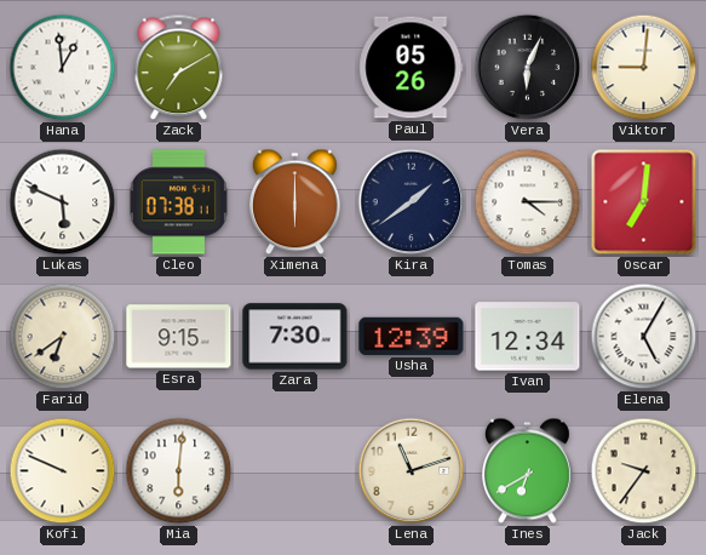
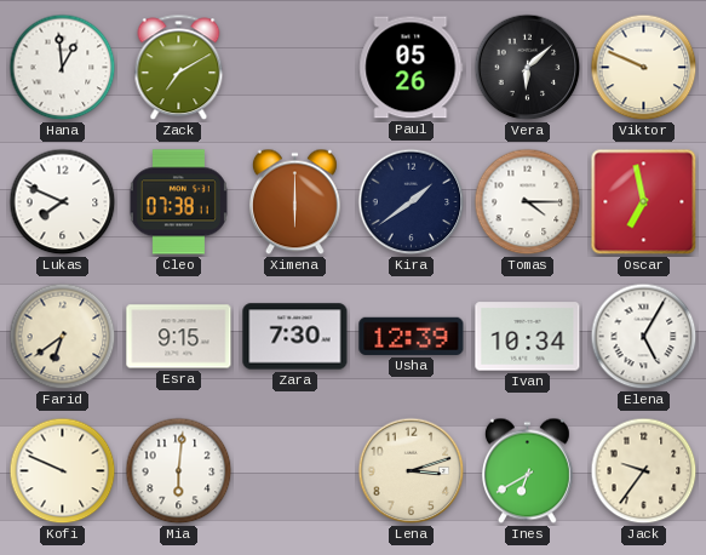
Vera: 6:04 -> 6:08 (528, 68)
Viktor: 9:01 -> 9:49 (644, 68)
Lukas: 5:49 -> 7:49 (63, 202)
Oscar: 7:01 -> 6:58 (644, 202)
Ivan: 12:34 -> 10:34 (528, 337)
Lena: 11:12 -> 3:12 (412, 471)
